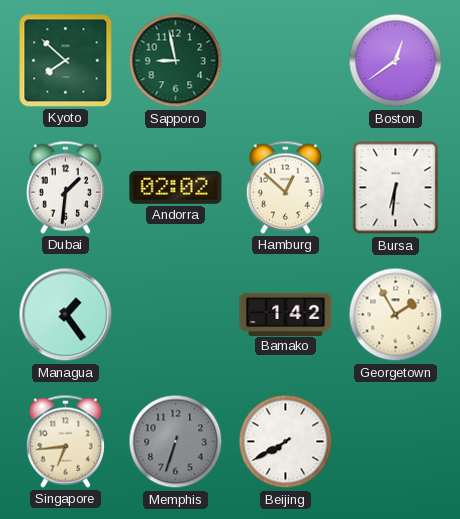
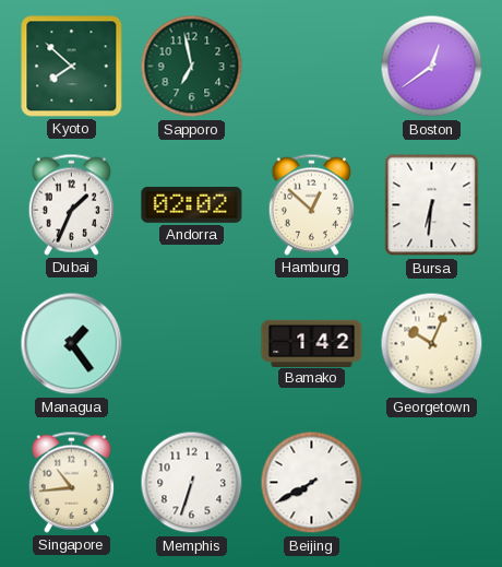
Sapporo: 8:58 -> 6:58 (192, 67)
Dubai: 1:31 -> 1:34 (71, 204)
Georgetown: 1:55 -> 10:04 (432, 344)
Singapore: 6:44 -> 10:44 (71, 482)
Memphis dial: grey -> white (192, 483)
